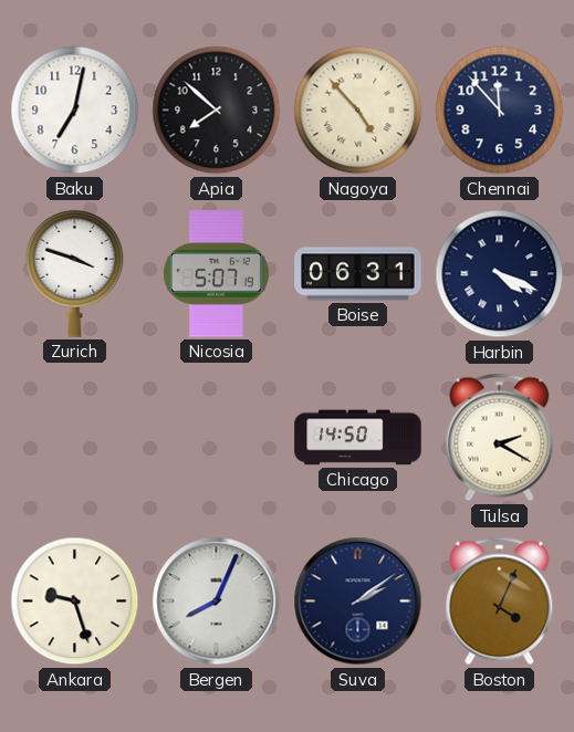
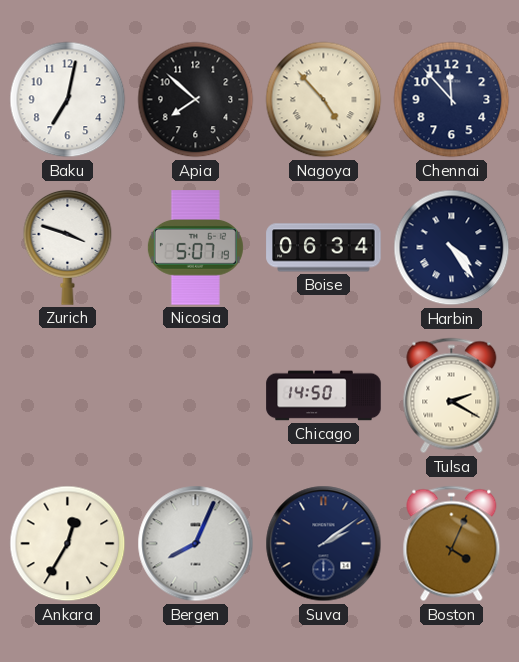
Boise: 06:31 -> 06:34 (324, 248)
Harbin: 4:19 -> 4:24 (452, 248)
Ankara: 9:27 -> 12:35 (68, 544)
